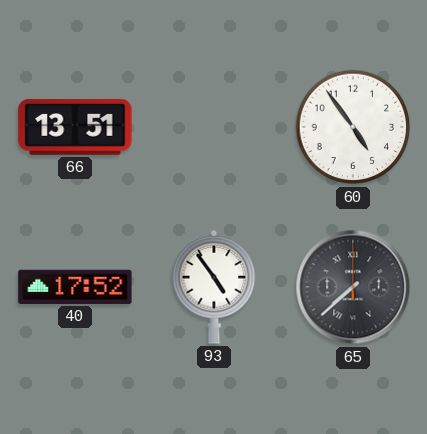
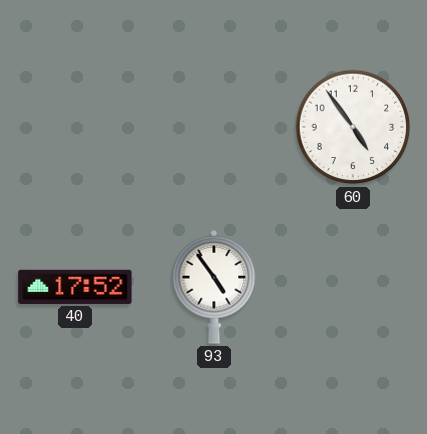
66: 13:51 -> none (75, 127)
65: 7:38 -> none (353, 287)
